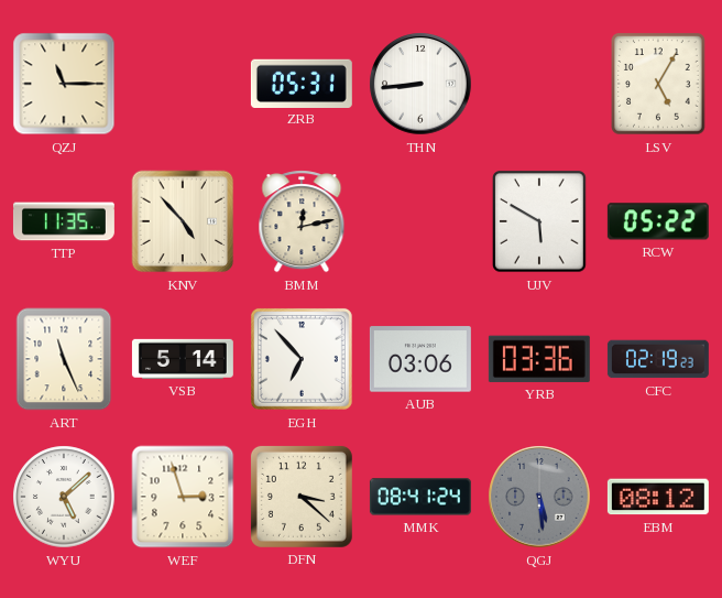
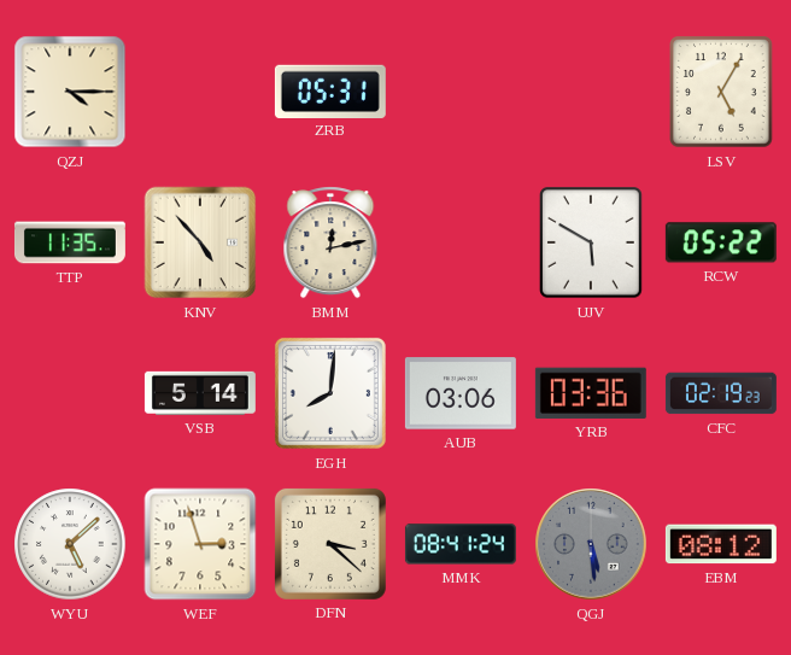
QZJ: 11:15 -> 4:15 (70, 92)
THN: 8:44 -> none (420, 84)
ART: 11:26 -> none (64, 359)
EGH: 6:53 -> 8:01 (330, 393)
